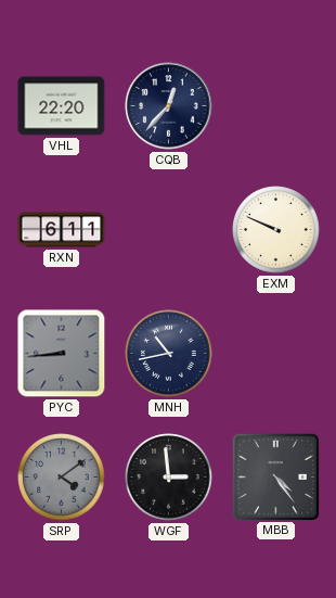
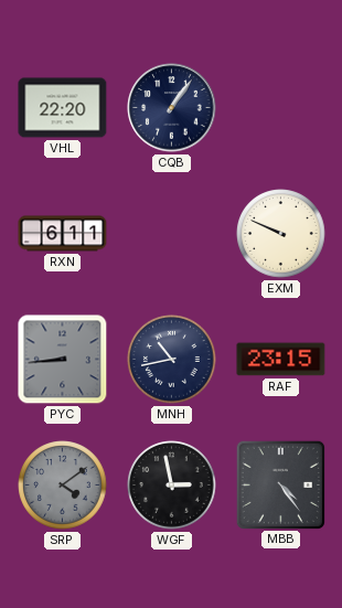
CQB: 12:37 -> 1:06 (172, 108)
RAF: none -> 23:15 (281, 360)
WGF: 2:59 -> 2:58 (172, 486)
